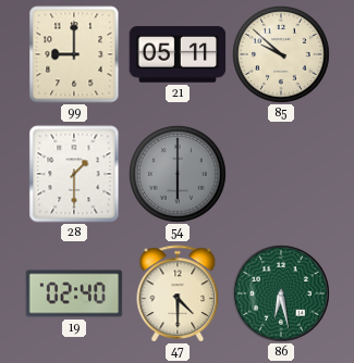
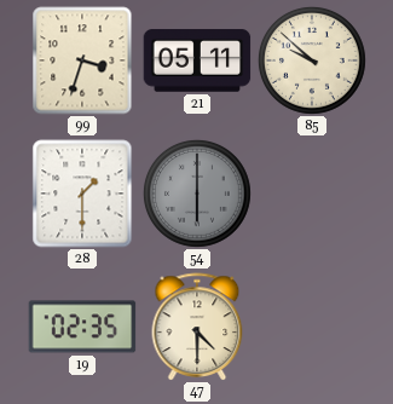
99: 9:00 -> 3:33 (82, 60)
19: 02:40 -> 02:35 (82, 327)
86: 6:28 -> none (281, 293)
